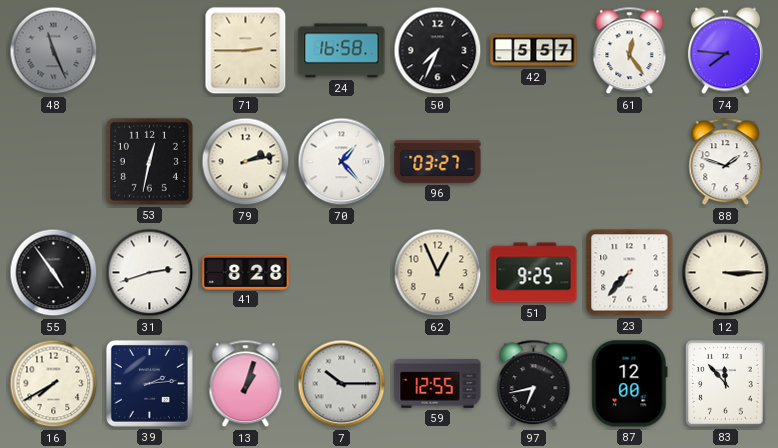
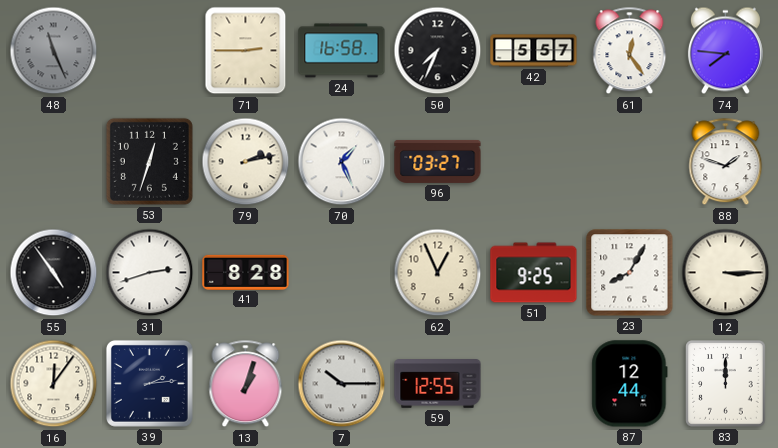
53: 12:32 -> 12:33 (149, 161)
70: 1:23 -> 1:26 (342, 162)
23: 7:37 -> 8:05 (630, 273)
16: 7:40 -> 12:06 (54, 384)
97: 6:43 -> none (534, 384)
87: 12:00 -> 12:44 (630, 384)
83: 11:53 -> 12:00 (726, 384)
